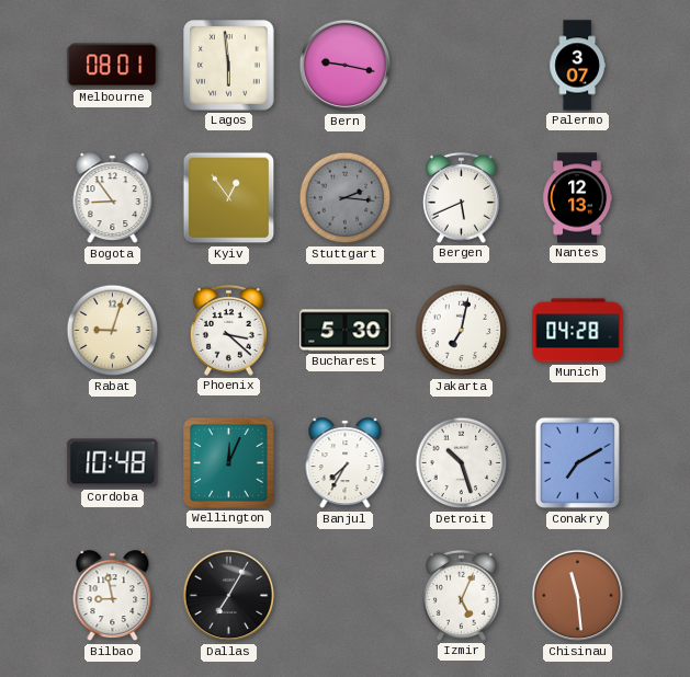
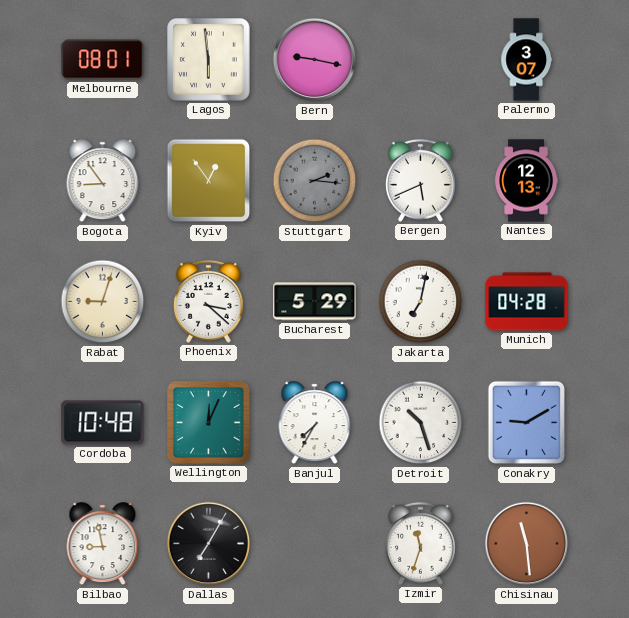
Bucharest: 5:30 -> 5:29 (315, 302)
Conakry: 7:10 -> 9:10 (526, 423)
Izmir: 5:04 -> 11:33 (420, 543)
